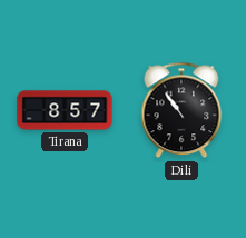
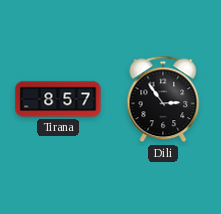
Dili: 10:54 -> 2:54 (163, 99)
